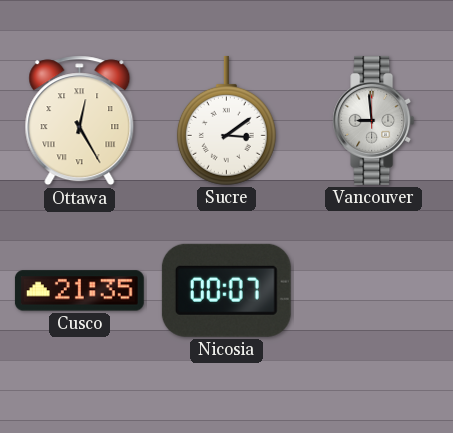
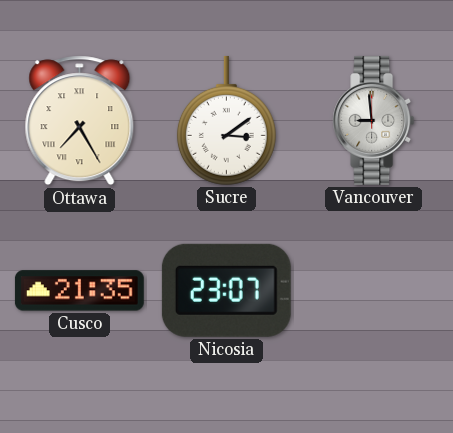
Ottawa: 12:25 -> 7:25 (80, 121)
Nicosia: 00:07 -> 23:07 (226, 290)
